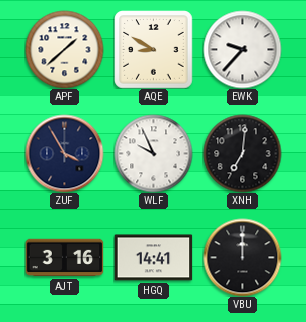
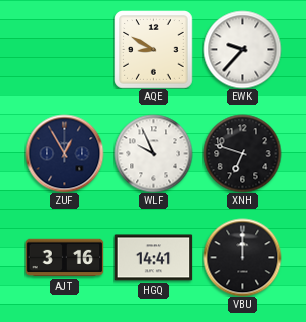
APF: 1:38 -> none (64, 49)
ZUF: 3:55 -> 12:55 (64, 153)
XNH: 7:01 -> 6:48 (242, 153)
